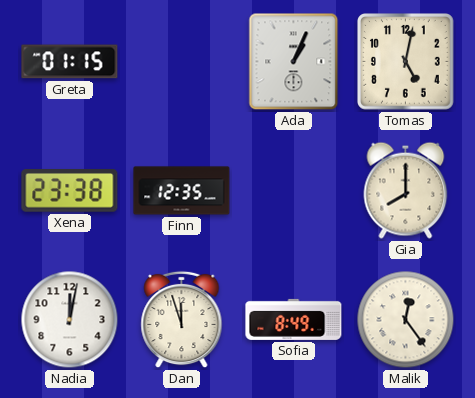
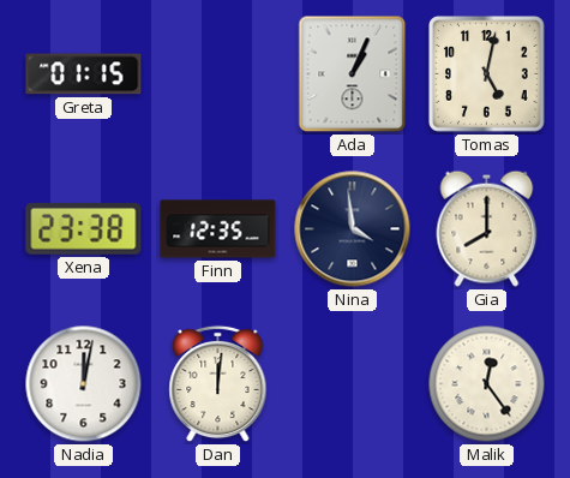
Nina: none -> 3:59 (353, 229)
Dan: 11:57 -> 12:01 (218, 384)
Sofia: 8:49 -> none (294, 319)
